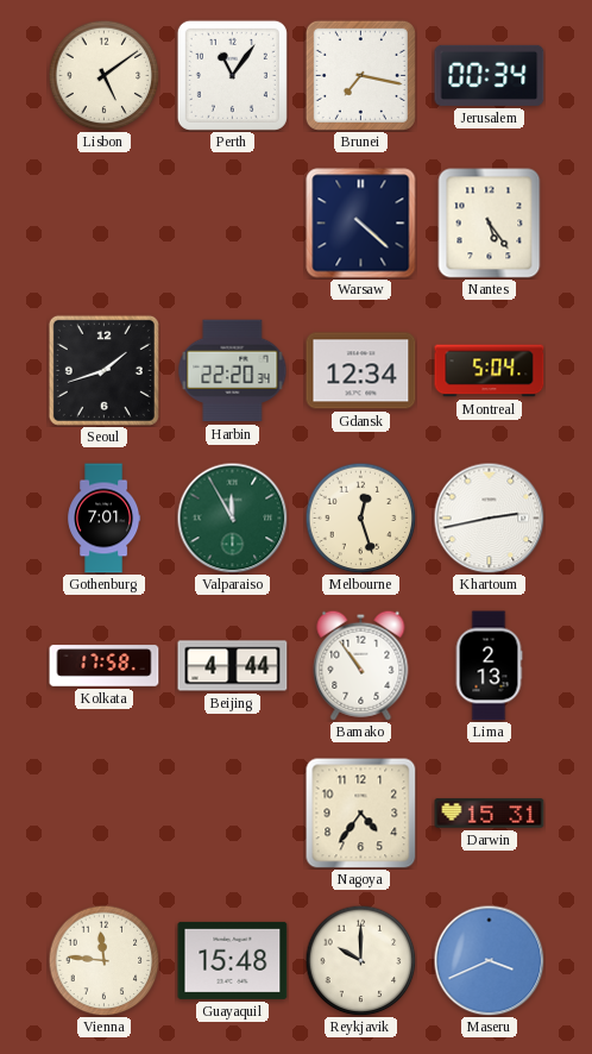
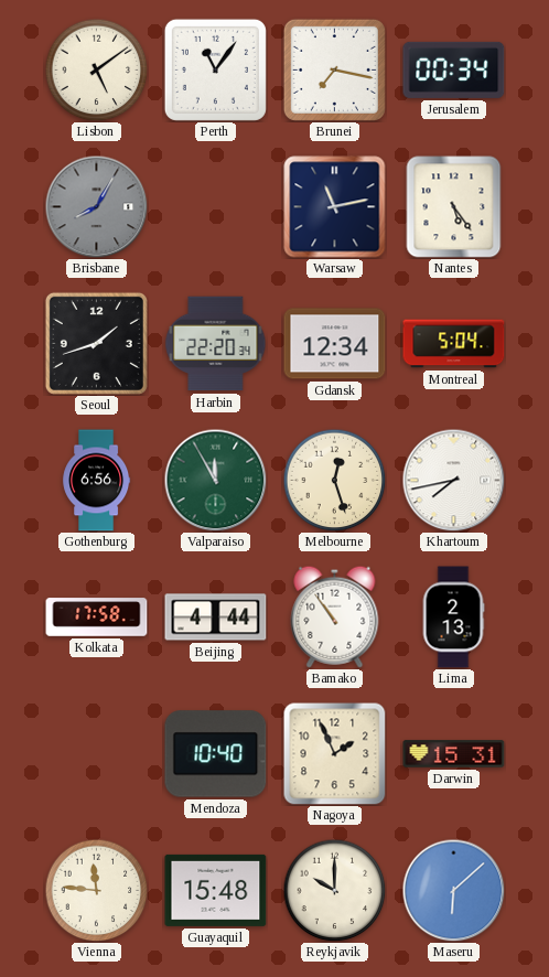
Brisbane: none -> 8:05 (96, 206)
Warsaw: 4:22 -> 11:13 (335, 207)
Gothenburg: 7:01 -> 6:56 (97, 481)
Khartoum: 2:43 -> 7:43 (453, 480)
Mendoza: none -> 10:40 (216, 754)
Nagoya: 4:36 -> 1:56 (335, 754)
Maseru: 3:41 -> 6:08 (453, 890)
